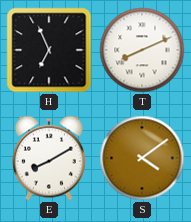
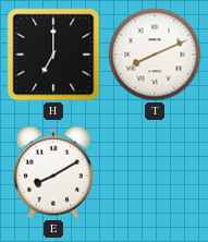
H: 6:56 -> 7:00 (53, 55)
S: 4:09 -> none (142, 158)
